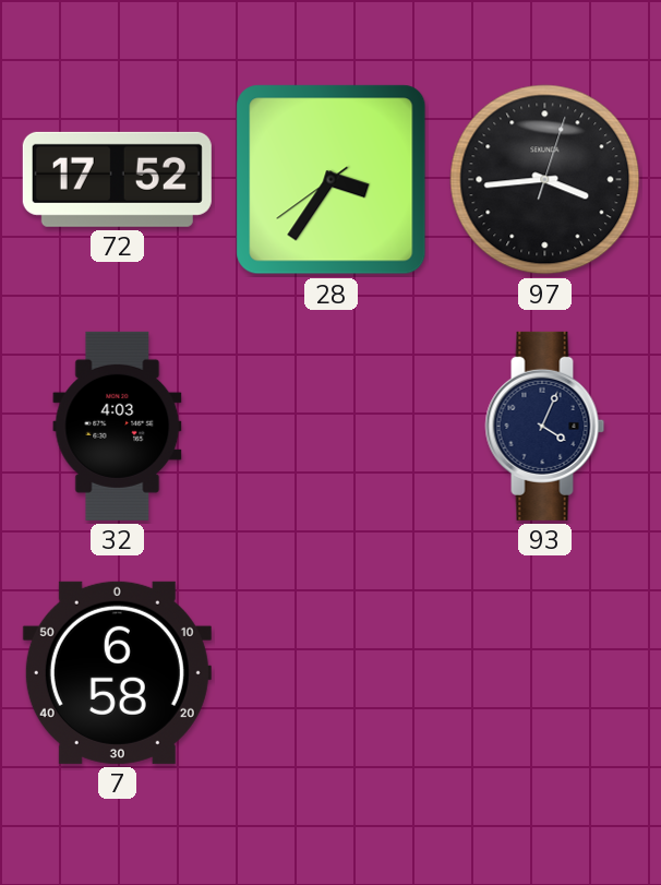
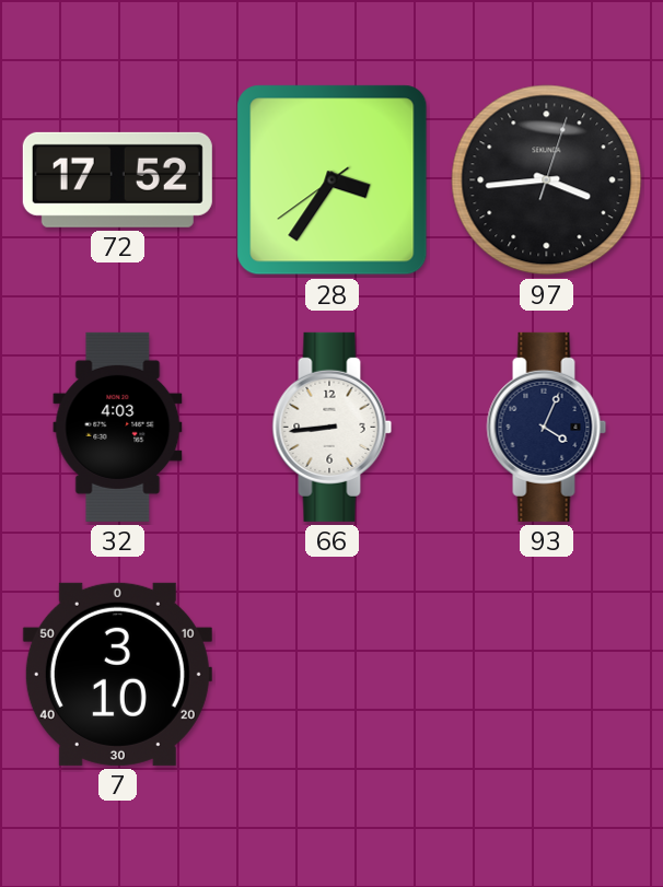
66: none -> 8:44 (333, 427)
7: 6:58 -> 3:10 (117, 674)
